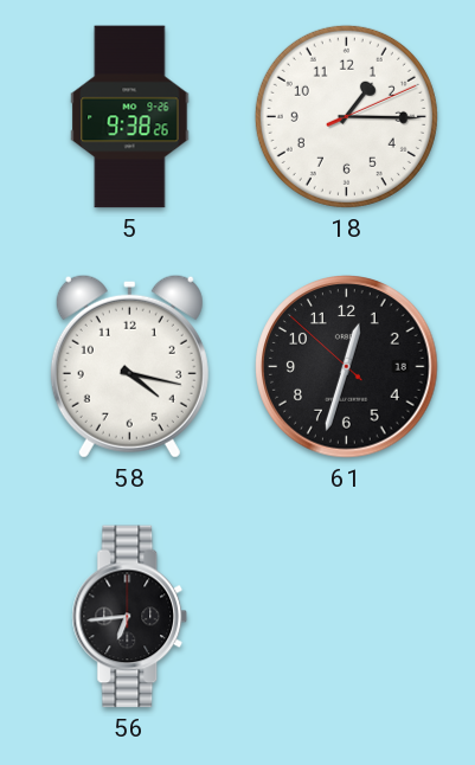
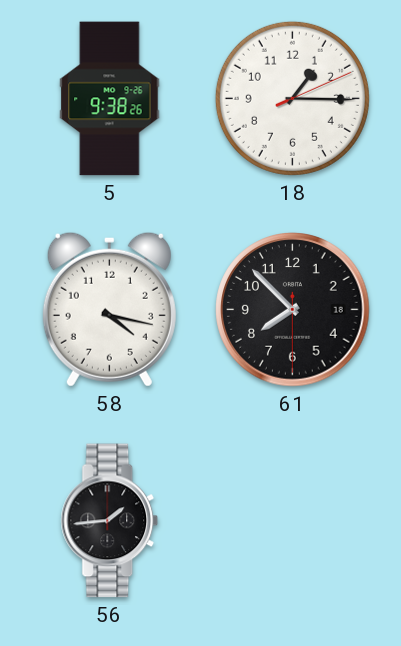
61: 12:32 -> 7:52 (293, 310)
56: 6:44 -> 1:44 (110, 521)
